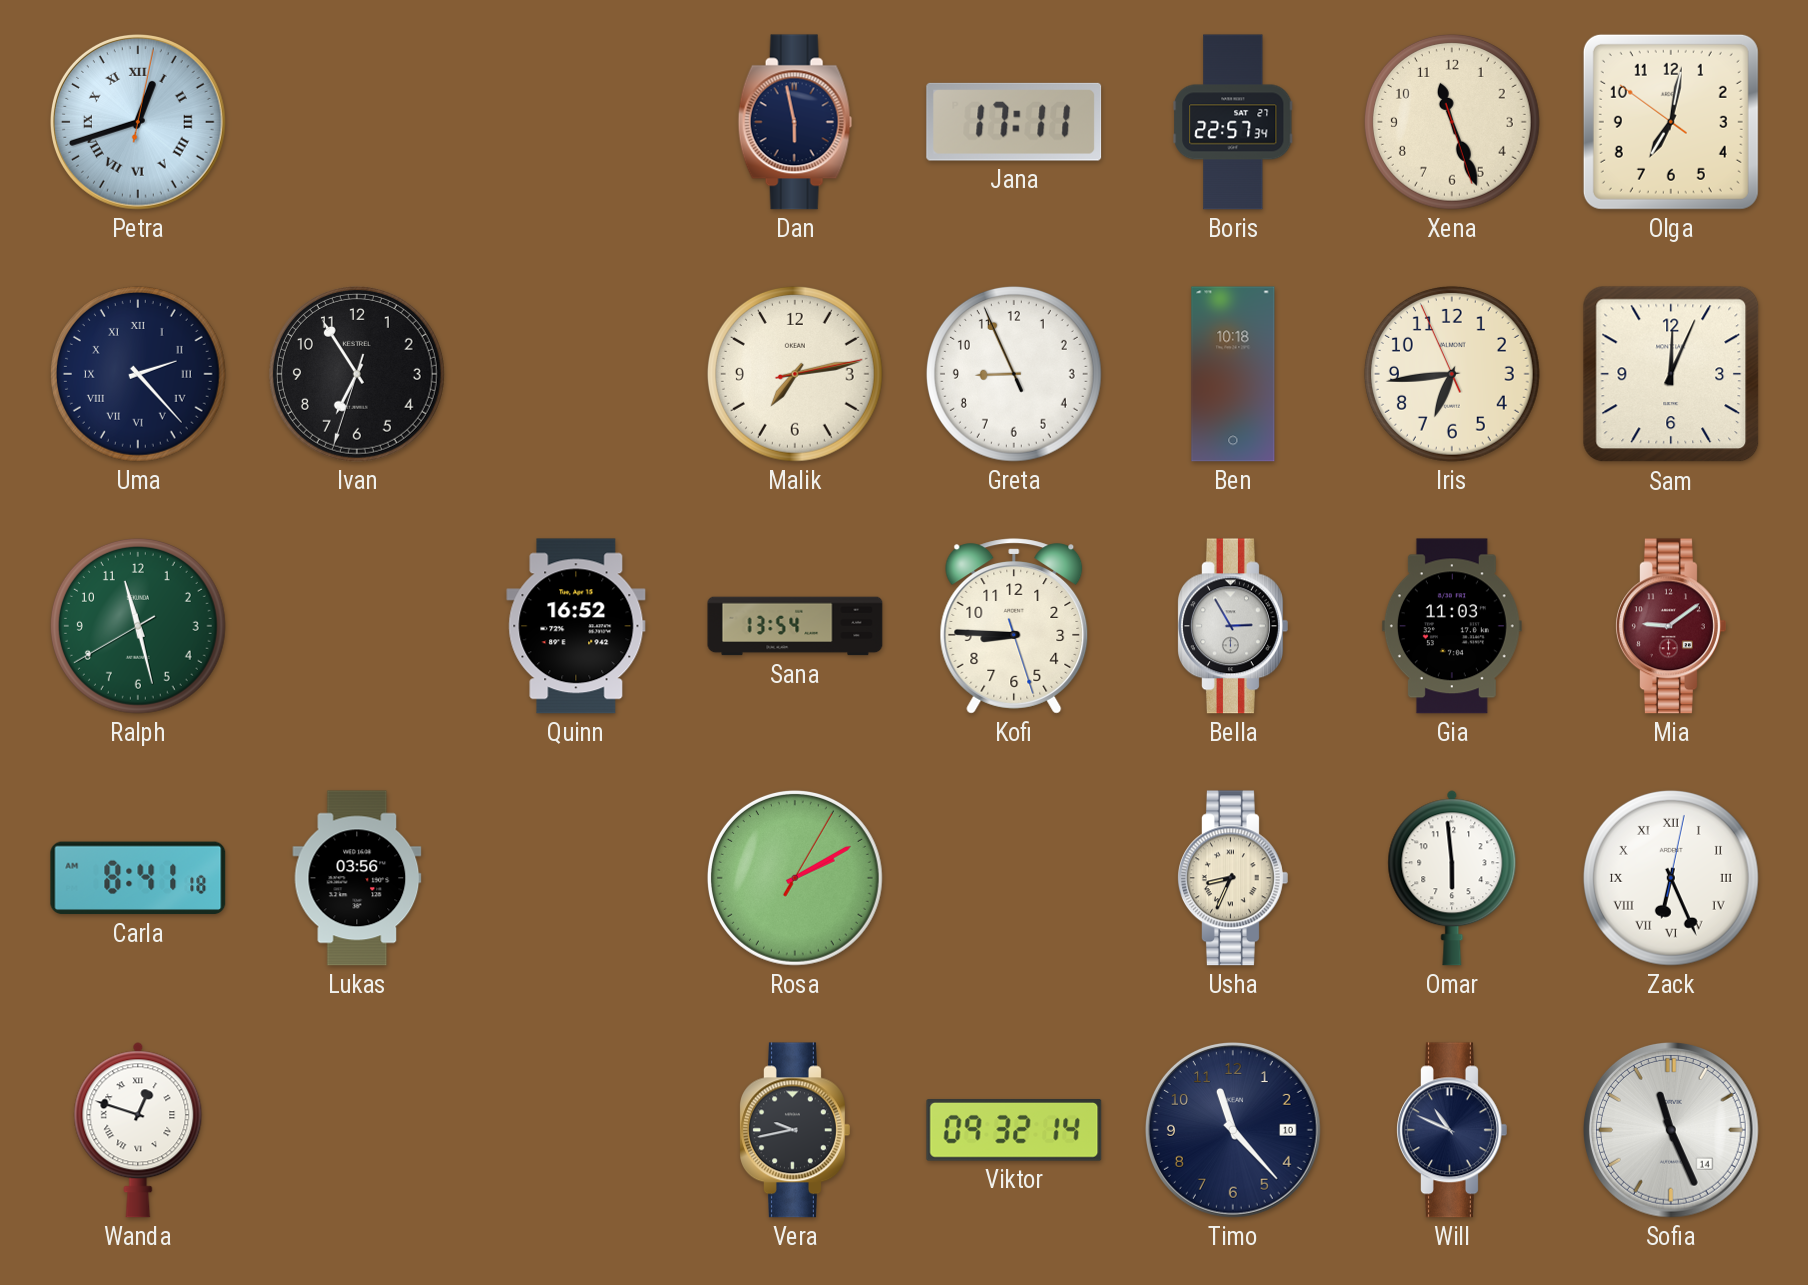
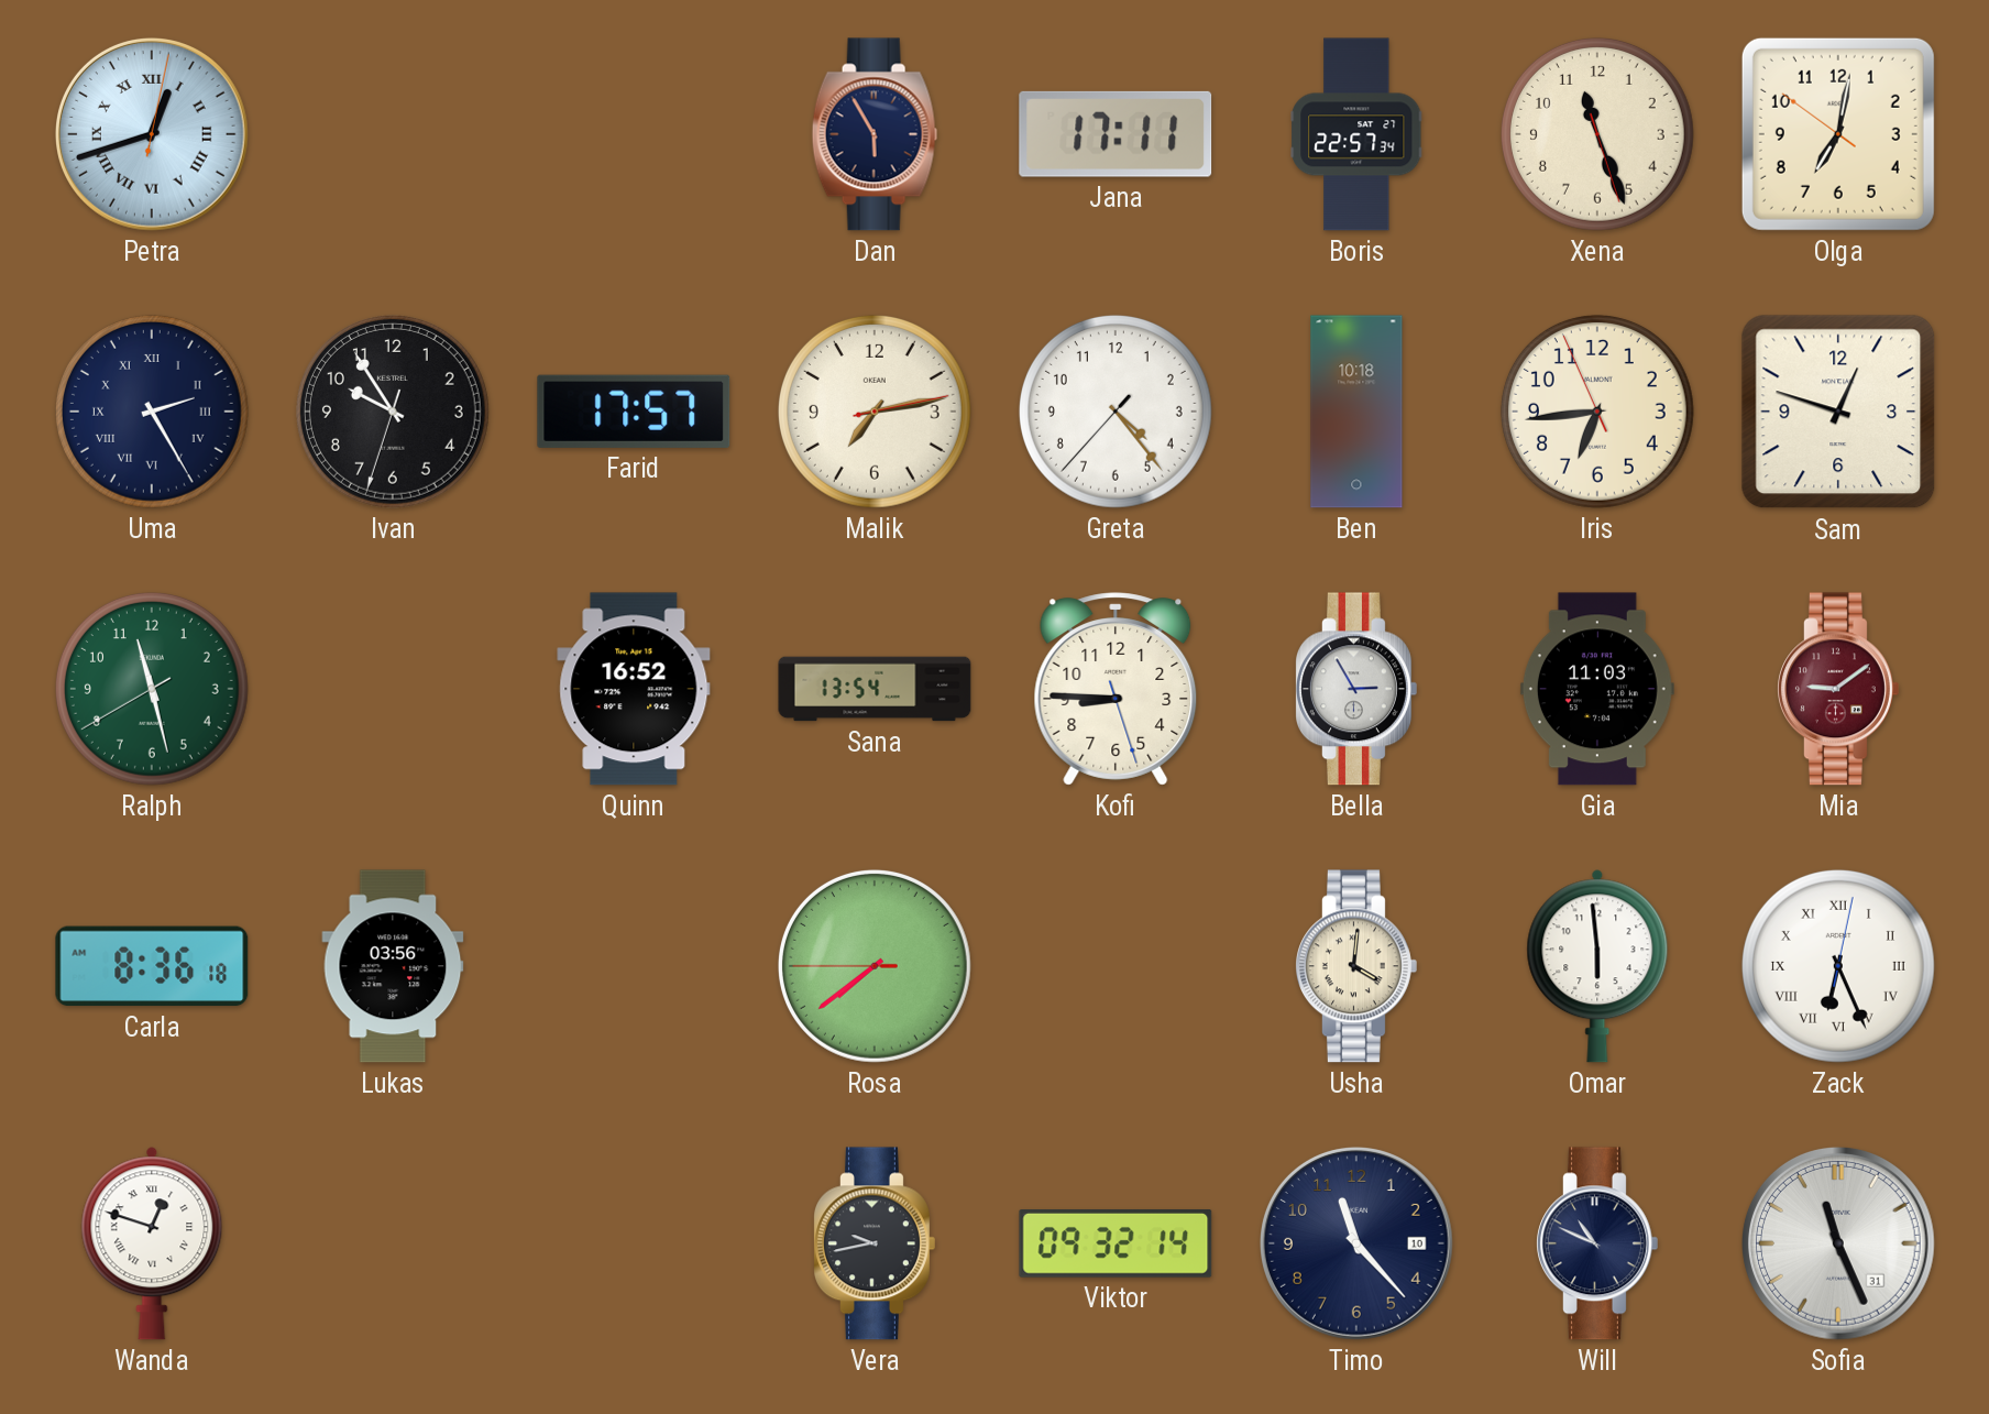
Dan: 5:58 -> 5:55 (875, 134)
Uma: 2:23 -> 2:25 (152, 412)
Ivan: 6:54 -> 9:54 (393, 412)
Farid: none -> 17:57 (634, 412)
Greta: 8:55 -> 4:23 (1116, 412)
Sam: 12:04 -> 12:48 (1838, 412)
Carla: 8:41 -> 8:36 (152, 966)
Rosa: 2:10 -> 7:38 (875, 966)
Usha: 8:34 -> 4:01 (1356, 966)
Sofia date: 14 -> 31 (1839, 1245)
